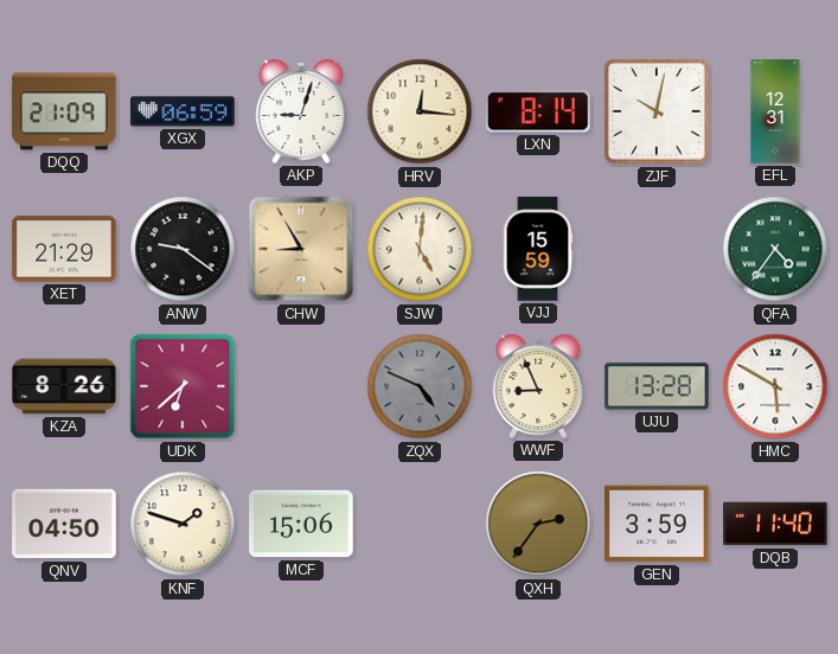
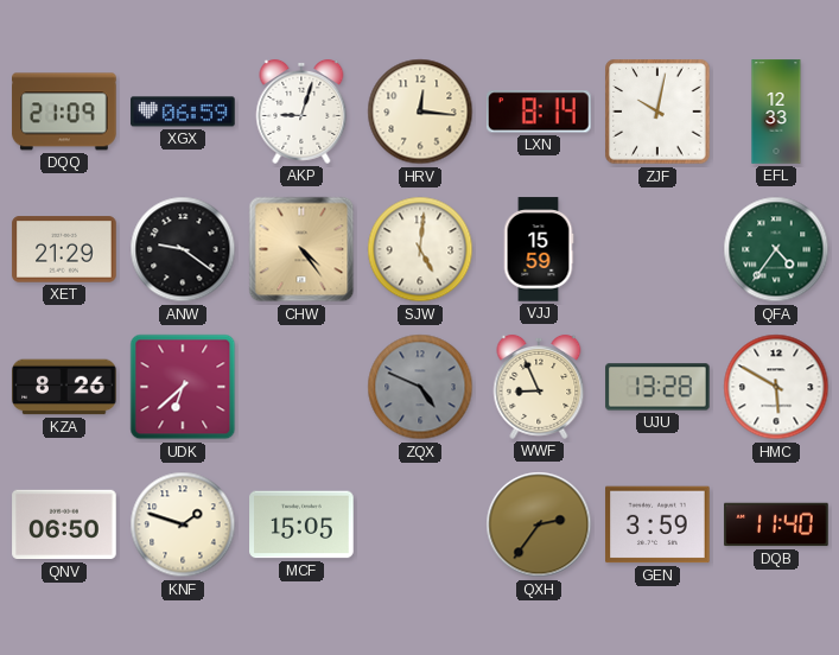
EFL: 12:31 -> 12:33 (776, 112)
CHW: 8:55 -> 4:24 (301, 249)
QNV: 04:50 -> 06:50 (64, 524)
MCF: 15:06 -> 15:05 (301, 524)
